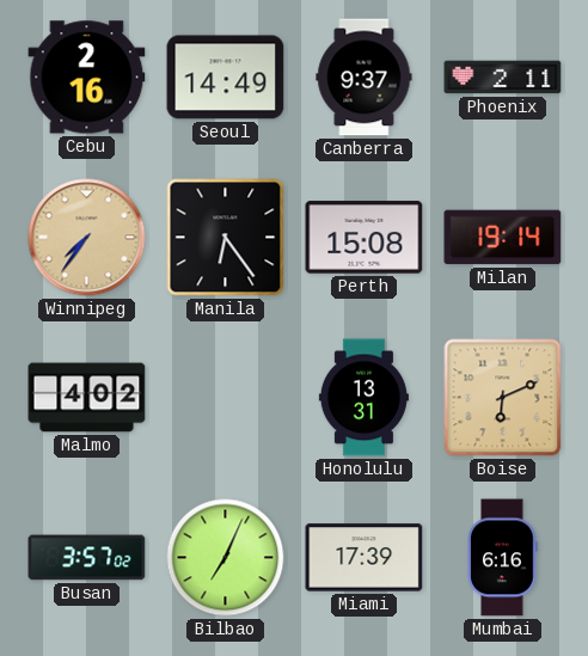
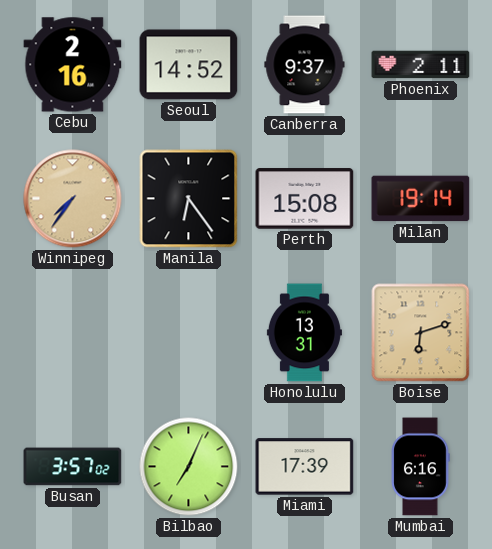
Seoul: 14:49 -> 14:52 (189, 65)
Malmo: 4:02 -> none (87, 398)
Boise: 6:11 -> 6:12 (421, 333)
